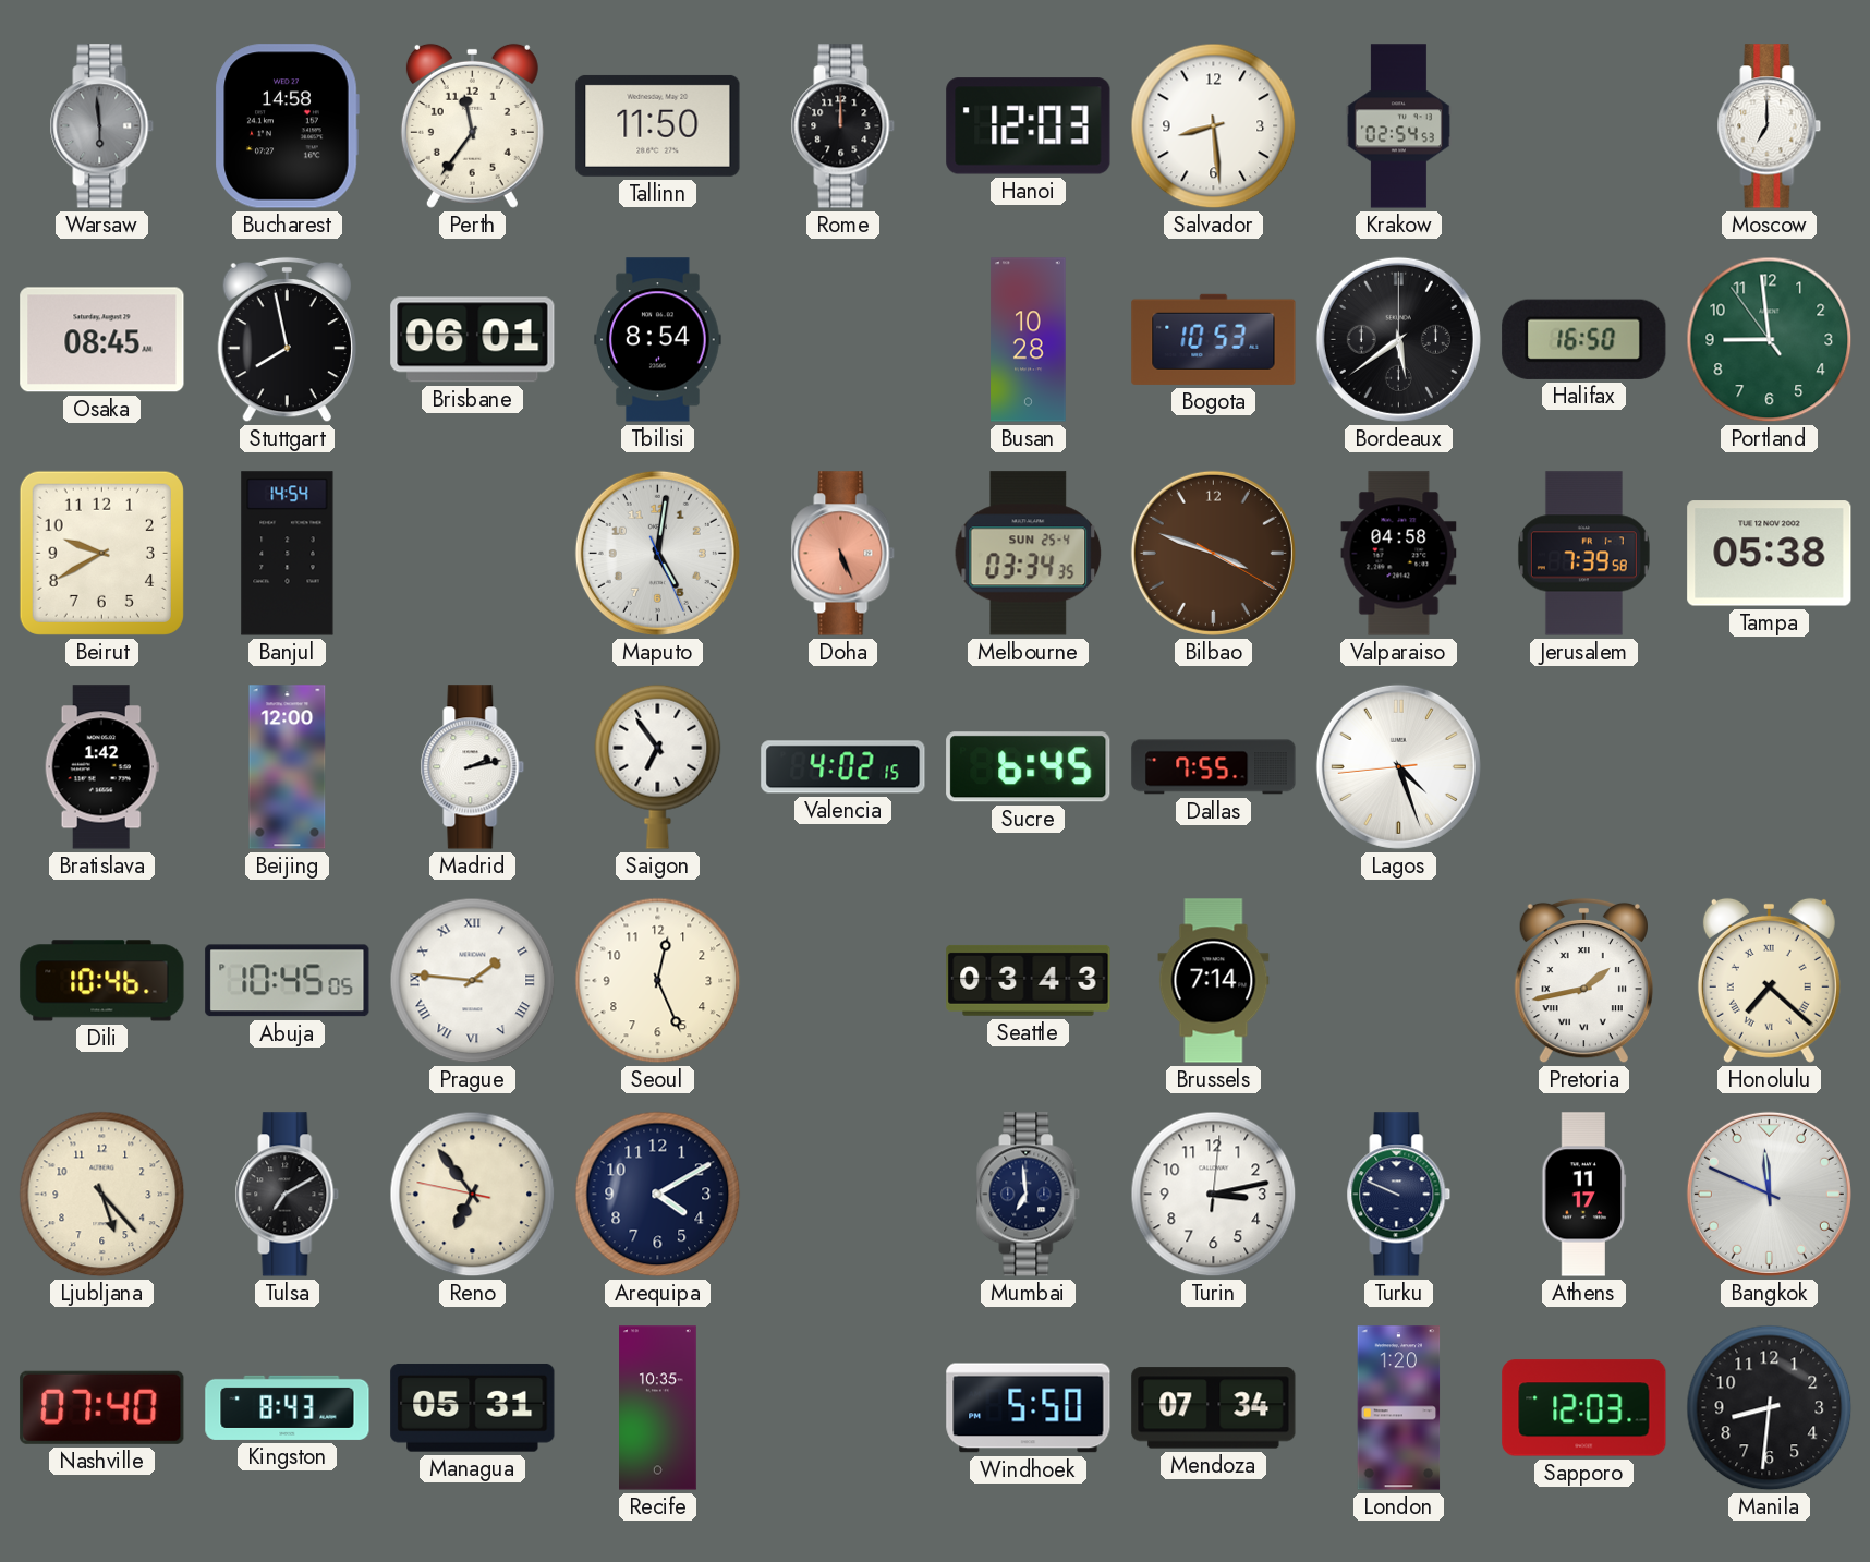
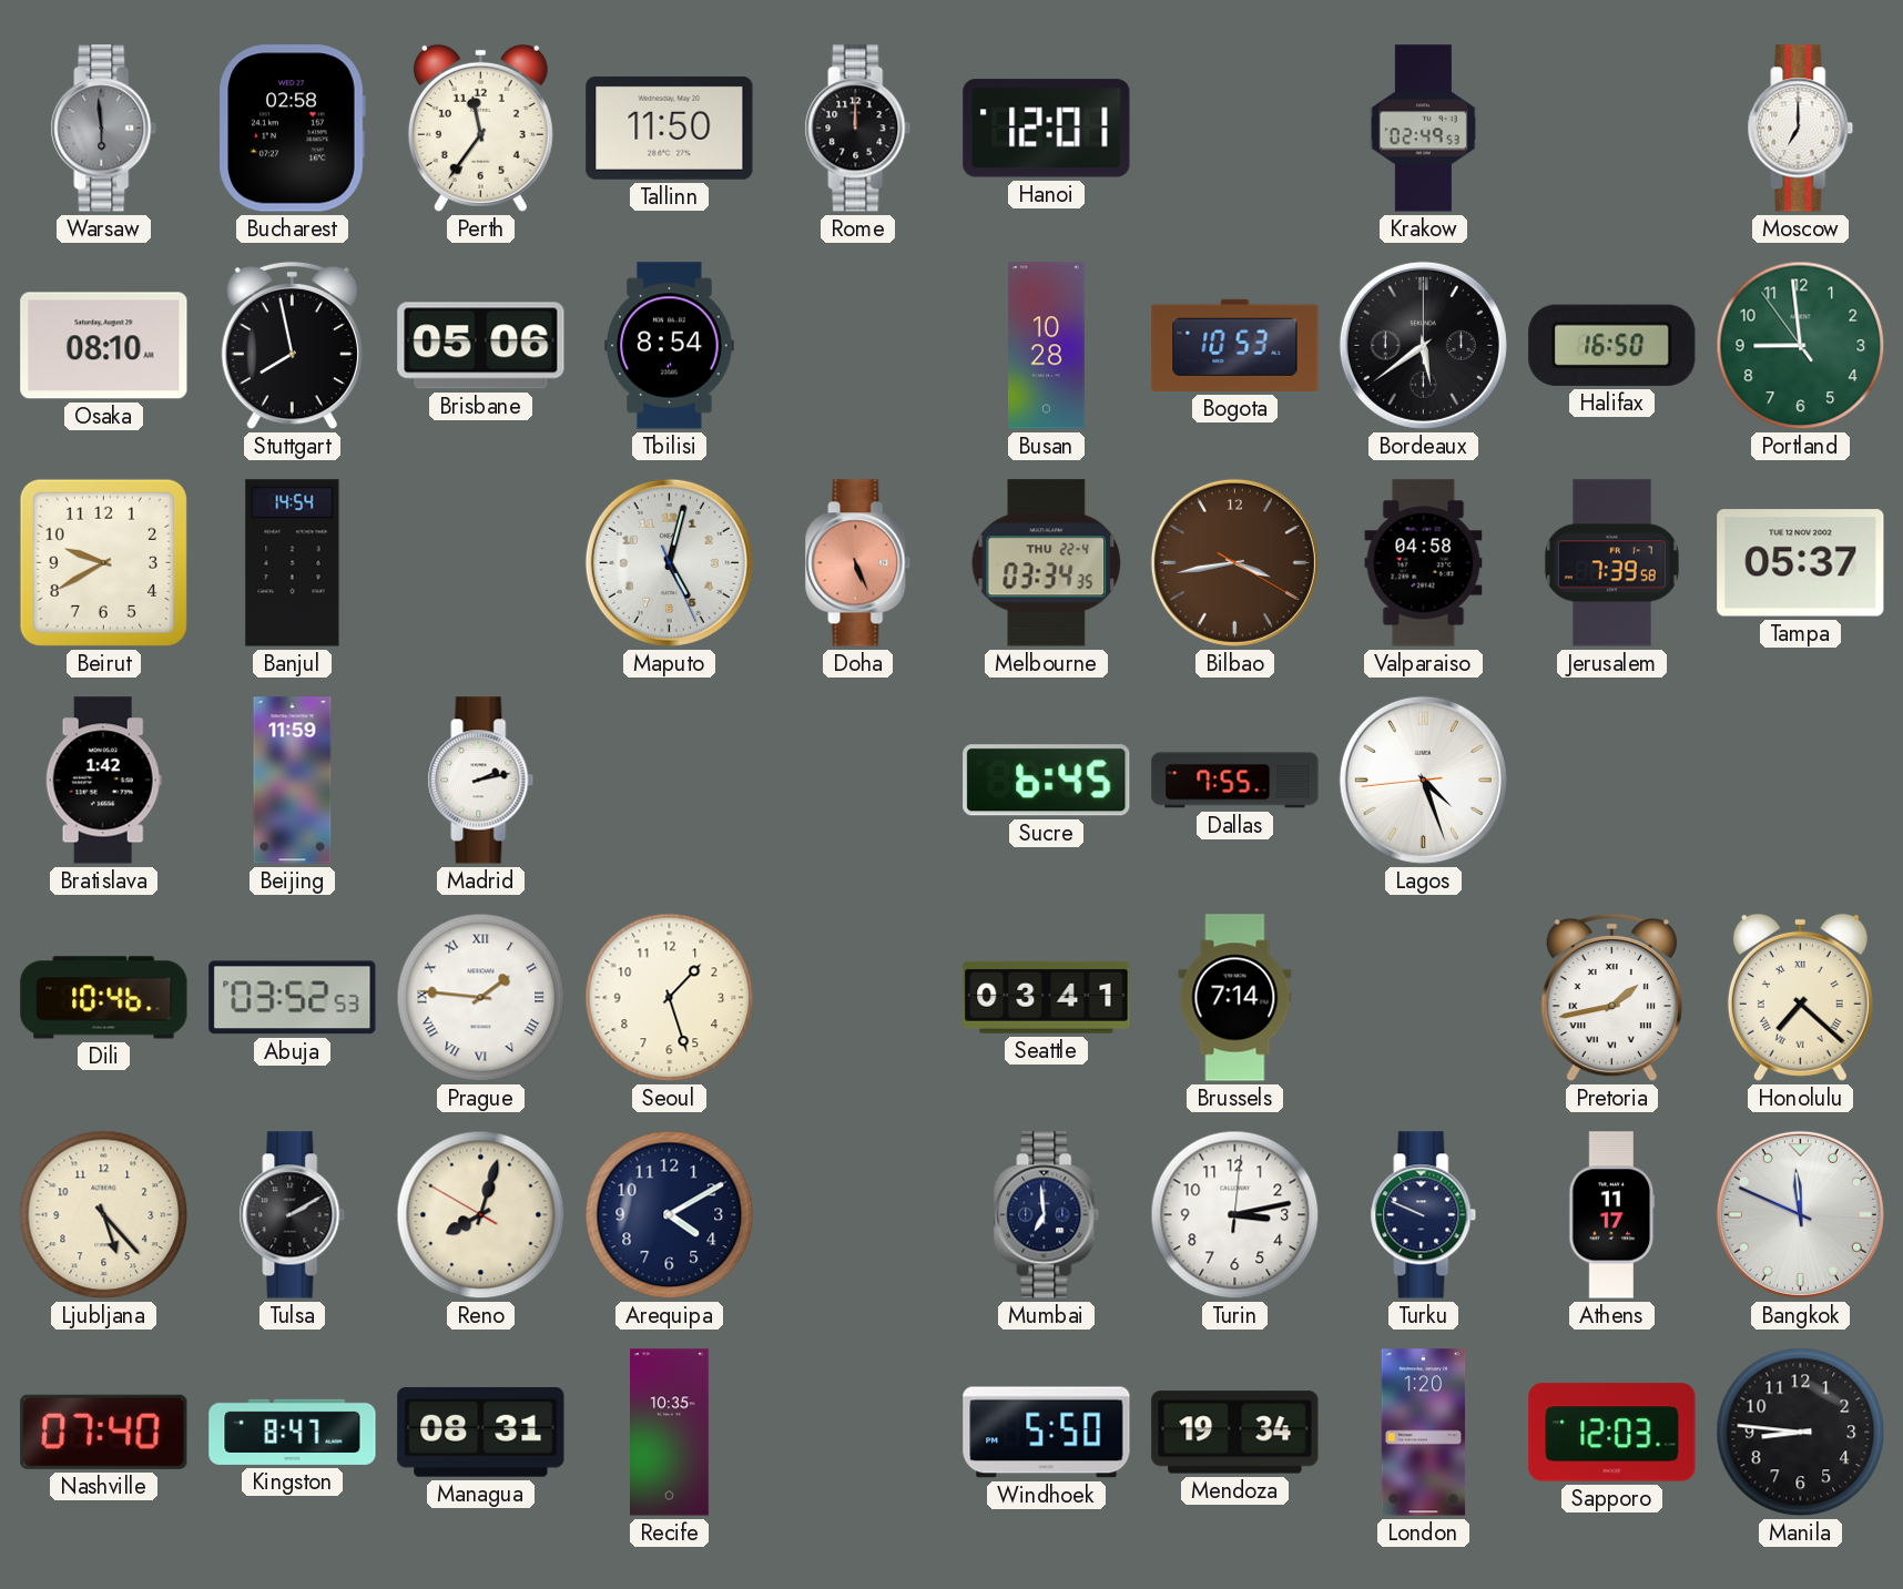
Bucharest: 14:58 -> 02:58 (292, 129)
Hanoi: 12:03 -> 12:01 (1047, 129)
Salvador: 8:29 -> none (1214, 126)
Krakow: 02:54 -> 02:49 (1423, 129)
Osaka: 08:45 -> 08:10 (104, 346)
Brisbane: 06:01 -> 05:06 (481, 346)
Maputo: 5:01 -> 5:02 (669, 562)
Melbourne date: SUN 25-4 -> THU 22-4 (1047, 563)
Bilbao: 3:48 -> 3:43 (1234, 562)
Tampa: 05:38 -> 05:37 (1801, 563)
Beijing: 12:00 -> 11:59 (293, 781)
Saigon: 6:54 -> none (658, 766)
Valencia: 4:02 -> none (843, 767)
Abuja: 10:45 -> 03:52 (293, 998)
Seoul: 12:26 -> 1:27 (670, 998)
Seattle: 03:43 -> 03:41 (1047, 997)
Tulsa: 7:10 -> 2:10 (293, 1215)
Reno: 6:53 -> 8:02 (481, 1215)
Kingston: 8:43 -> 8:47 (293, 1432)
Managua: 05:31 -> 08:31 (481, 1433)
Mendoza: 07:34 -> 19:34 (1235, 1433)
Manila: 8:31 -> 8:46 (1801, 1433)
